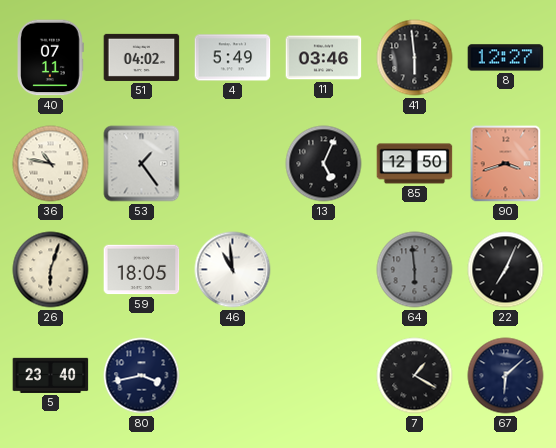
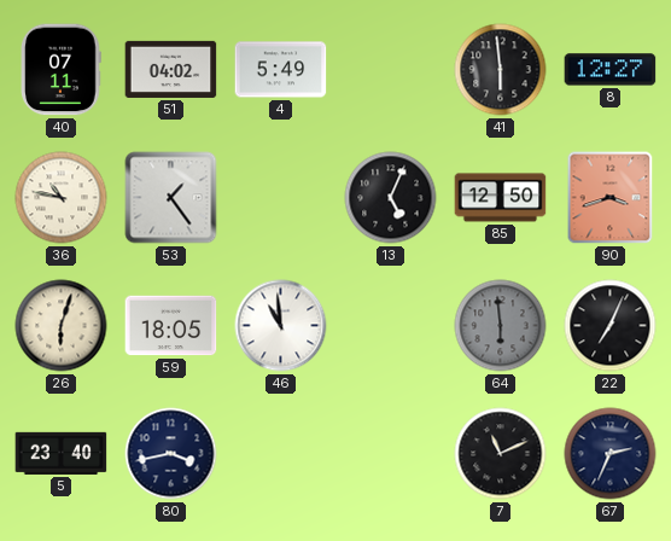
11: 03:46 -> none (324, 58)
7: 1:20 -> 11:11 (501, 454)
67: 6:08 -> 2:34 (611, 454)
